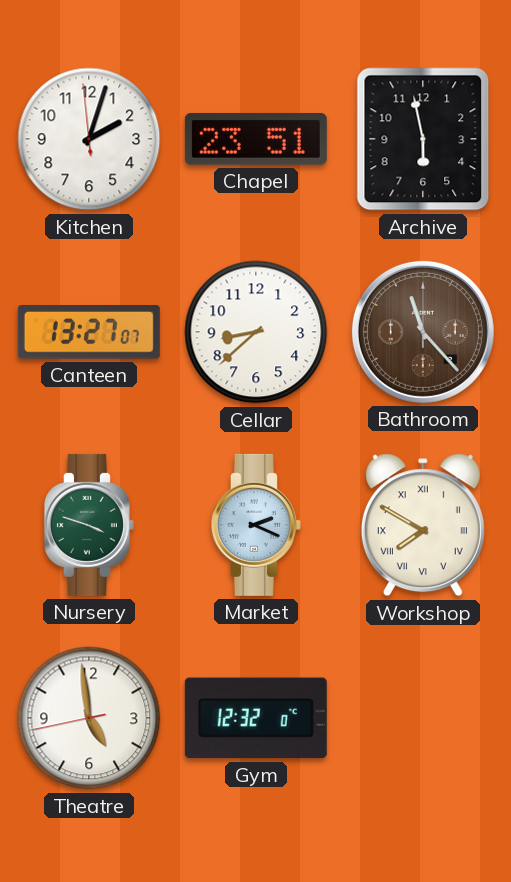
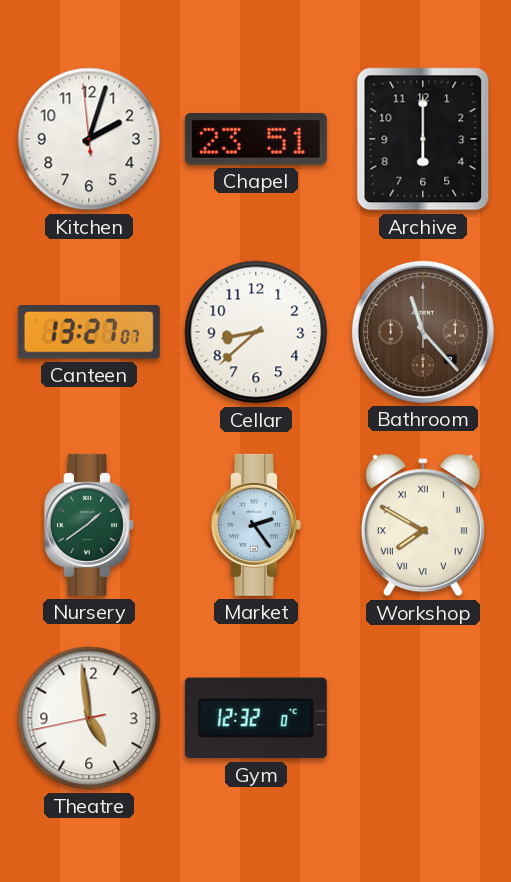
Archive: 5:58 -> 6:00 (423, 139)
Nursery: 3:48 -> 1:39 (89, 525)
Market: 2:19 -> 2:24 (256, 525)
